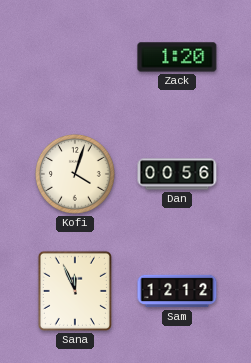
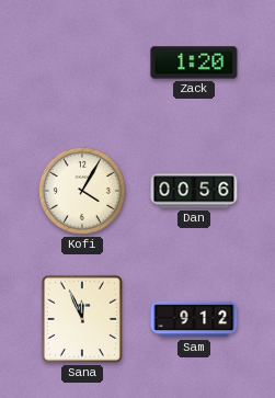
Kofi: 4:03 -> 4:05 (82, 191)
Sam: 12:12 -> 9:12 (194, 319)
